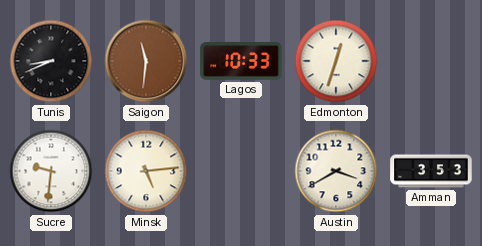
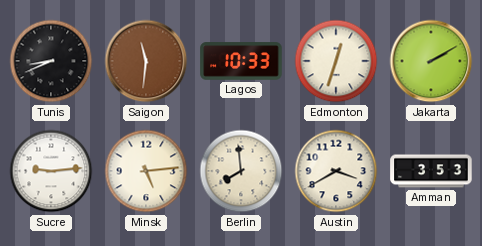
Jakarta: none -> 2:10 (431, 61)
Sucre: 9:31 -> 9:14 (51, 171)
Berlin: none -> 7:59 (241, 171)
